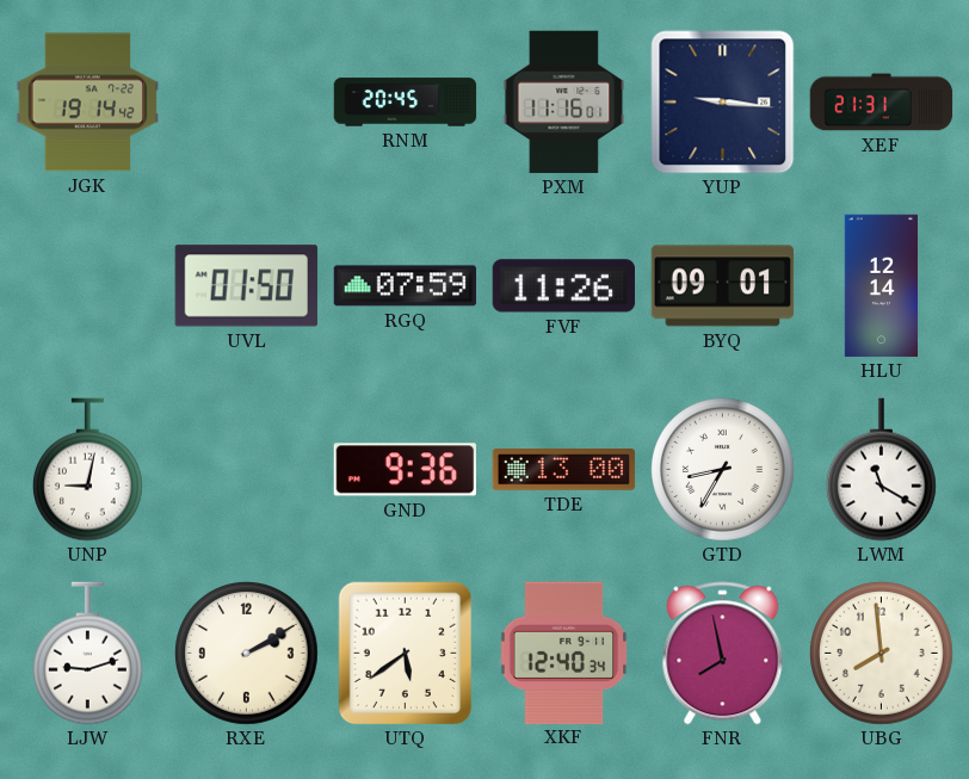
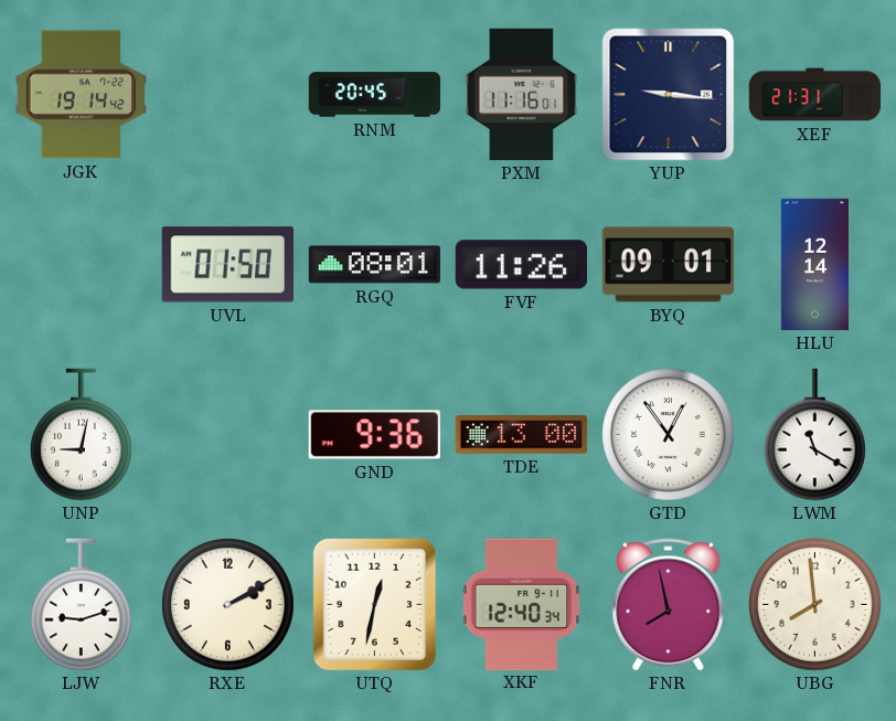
RGQ: 07:59 -> 08:01 (375, 265)
GTD: 8:35 -> 12:54 (669, 435)
UTQ: 5:39 -> 12:32 (375, 605)
